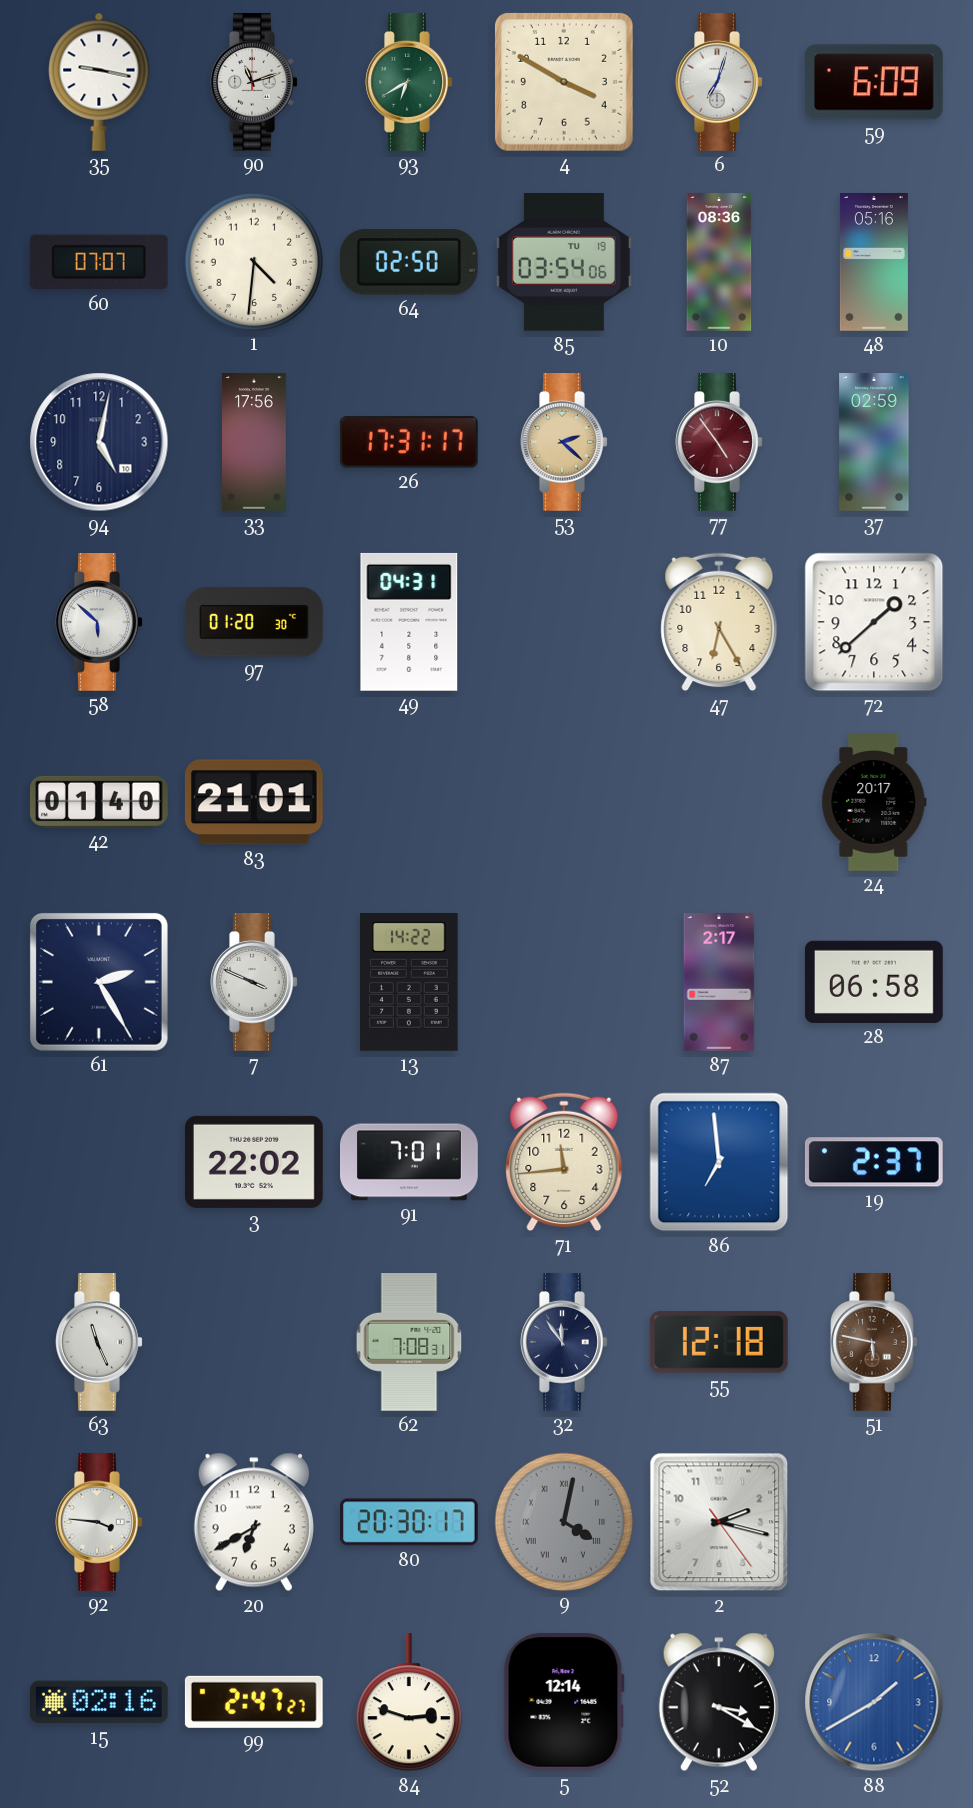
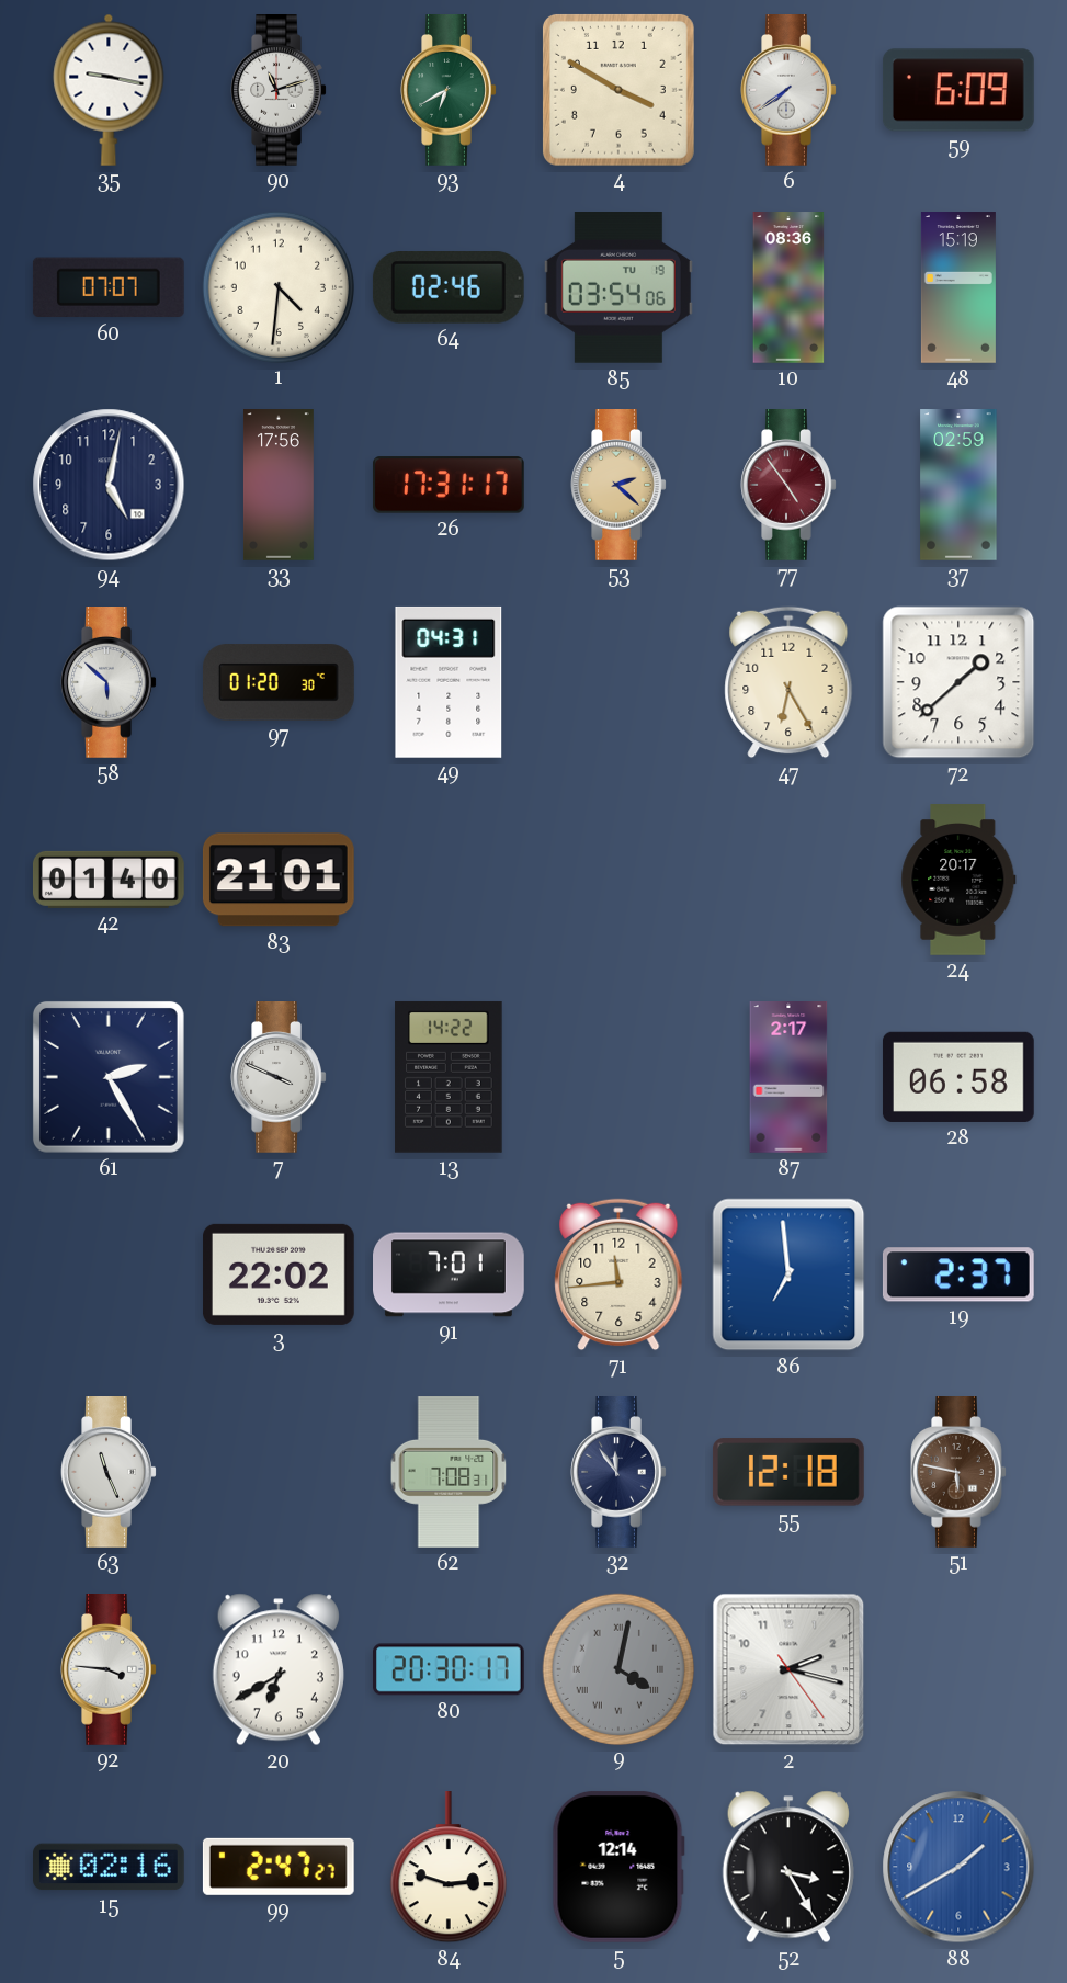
6: 7:03 -> 7:39 (788, 91)
64: 02:50 -> 02:46 (449, 288)
48: 05:16 -> 15:19 (958, 287)
52: 3:20 -> 3:25 (788, 1867)
